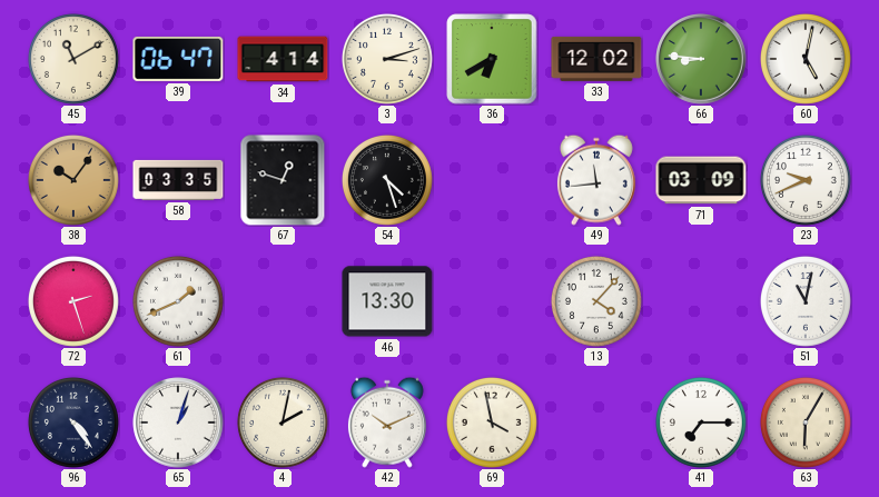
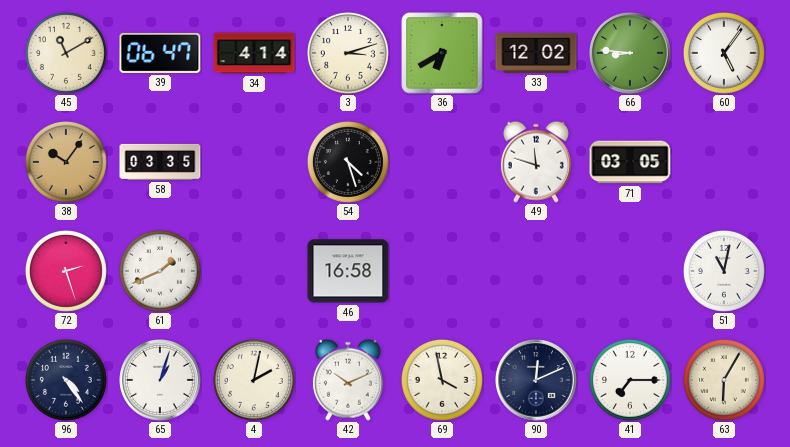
60: 5:02 -> 5:06 (724, 53)
67: 12:48 -> none (283, 180)
49: 11:44 -> 11:48 (536, 162)
71: 03:09 -> 03:05 (630, 162)
23: 9:41 -> none (806, 180)
46: 13:30 -> 16:58 (348, 271)
13: 4:07 -> none (596, 301)
90: none -> 12:11 (536, 380)
